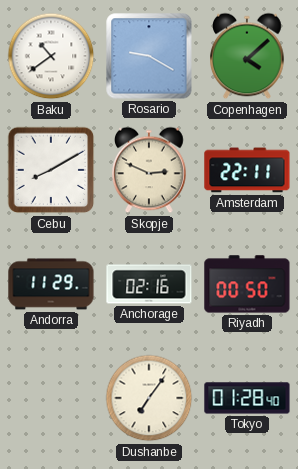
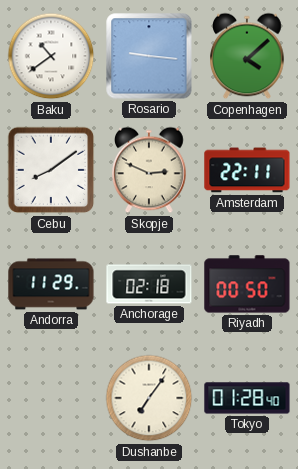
Rosario: 9:20 -> 9:16 (149, 56)
Cebu: 8:10 -> 8:09 (51, 170)
Anchorage: 02:16 -> 02:18 (149, 284)
